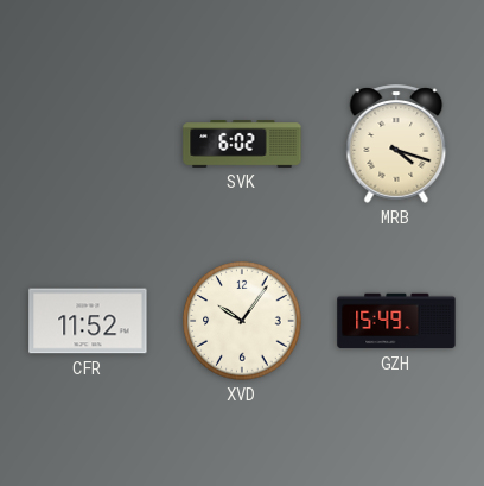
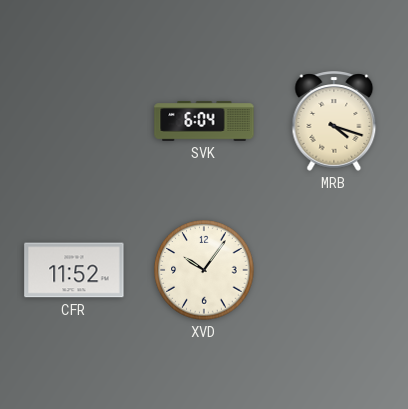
SVK: 6:02 -> 6:04 (204, 121)
GZH: 15:49 -> none (396, 321)
